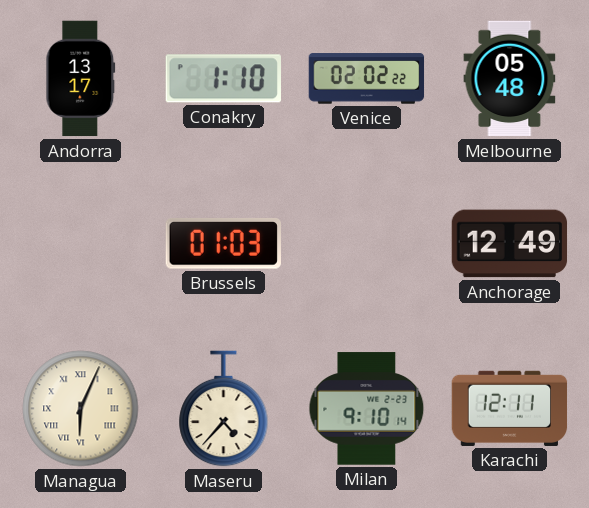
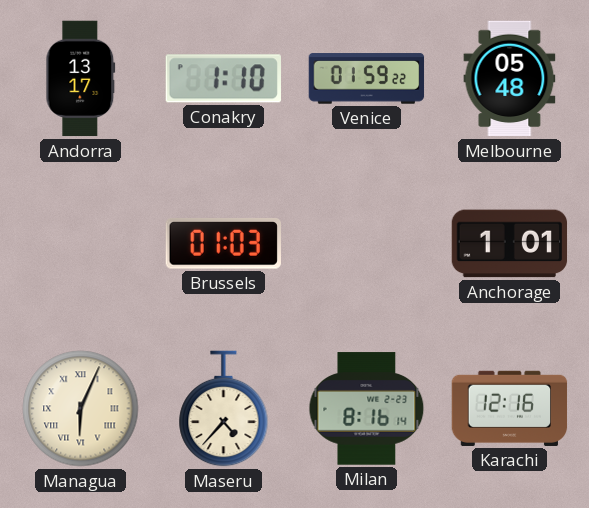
Venice: 02:02 -> 01:59 (367, 79)
Anchorage: 12:49 -> 1:01 (510, 244)
Milan: 9:10 -> 8:16 (367, 409)
Karachi: 12:11 -> 12:16 (510, 408)
